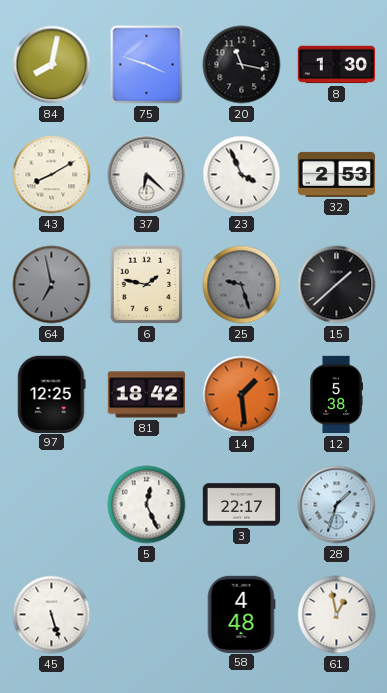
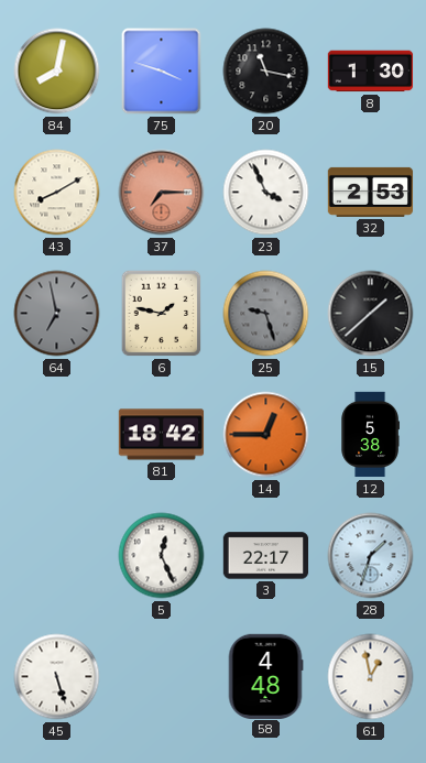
37: 6:22 -> 7:15 (162, 193)
37 dial: white -> salmon (162, 193)
97: 12:25 -> none (52, 394)
14: 1:29 -> 12:45 (266, 435)
